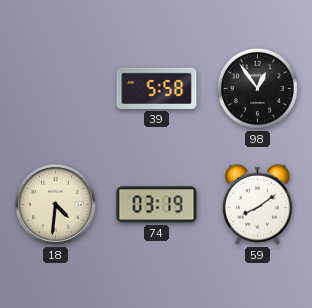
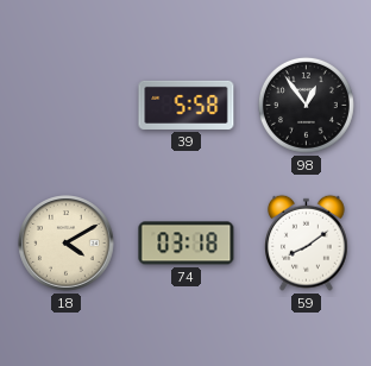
18: 4:31 -> 4:10 (67, 244)
74: 03:19 -> 03:18 (187, 244)
